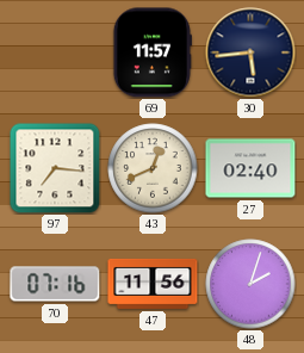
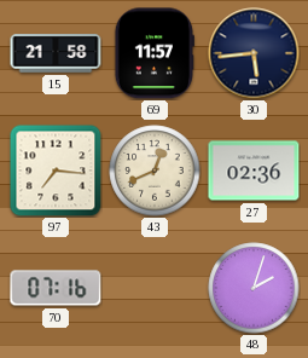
15: none -> 21:58 (56, 53)
27: 02:40 -> 02:36 (254, 171)
47: 11:56 -> none (153, 284)
